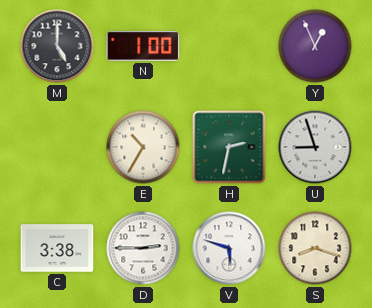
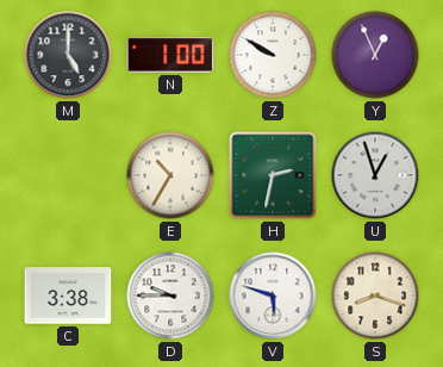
Z: none -> 9:50 (273, 55)
U: 8:57 -> 12:57 (375, 175)
D: 2:45 -> 9:45 (170, 296)
